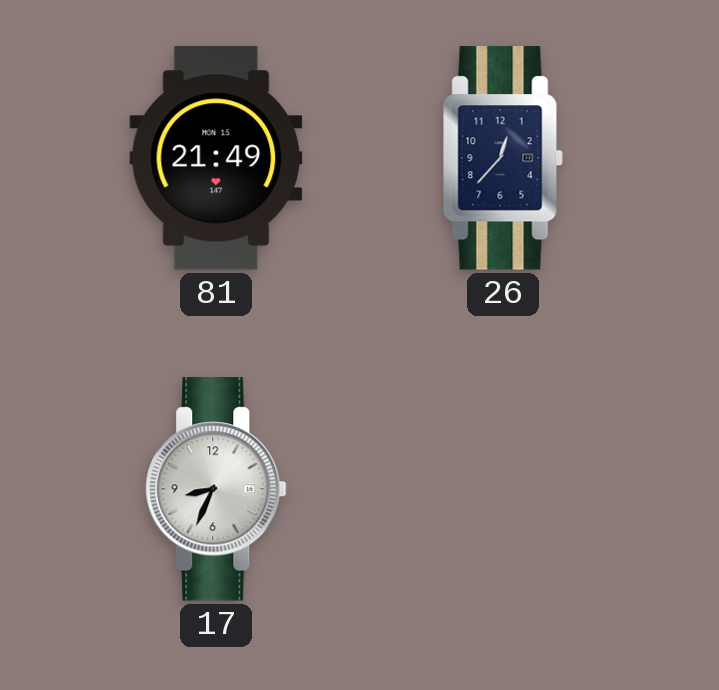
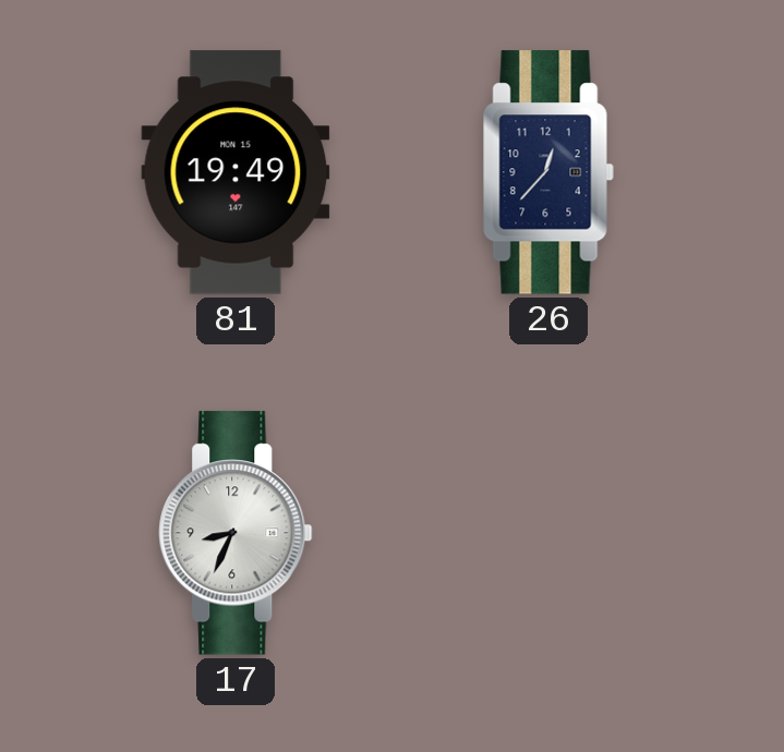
81: 21:49 -> 19:49 (236, 172)
